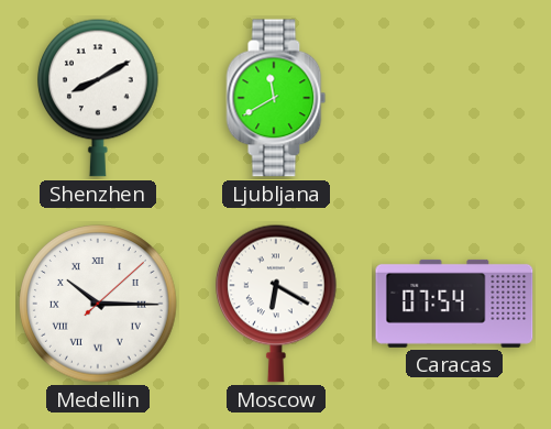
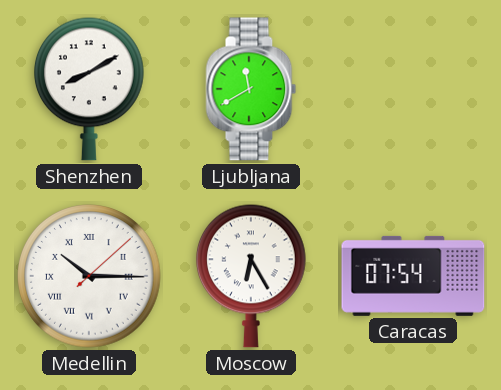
Moscow: 6:20 -> 6:25 (251, 276)
